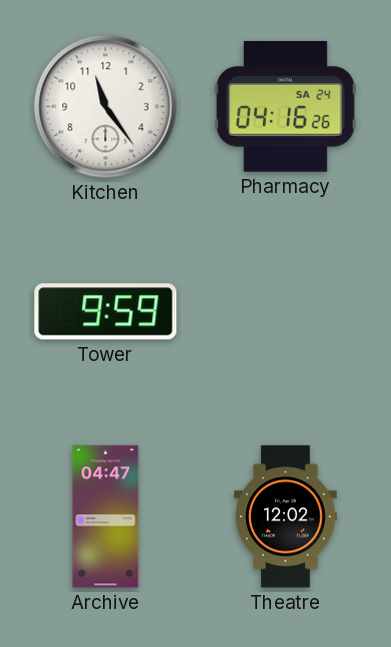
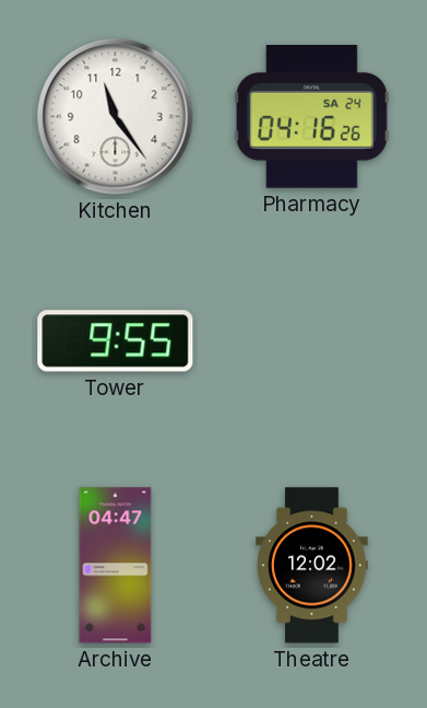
Tower: 9:59 -> 9:55 (116, 341)
